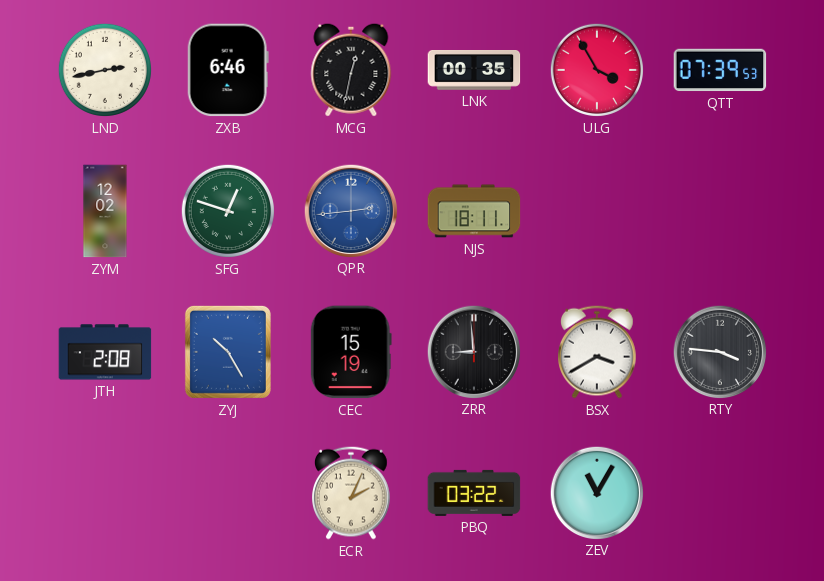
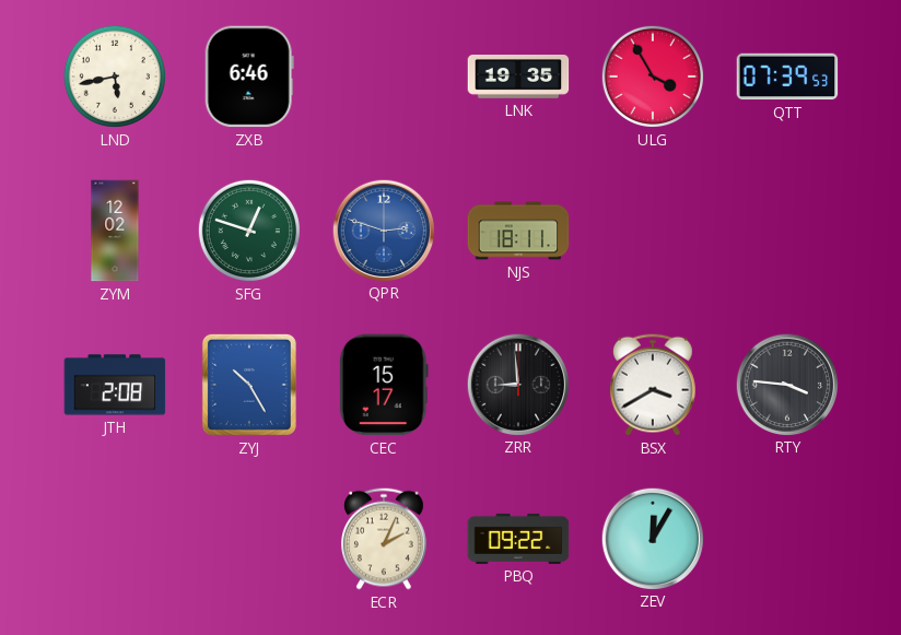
LND: 2:43 -> 5:43 (115, 77)
MCG: 12:32 -> none (351, 70)
LNK: 00:35 -> 19:35 (518, 78)
QPR: 2:44 -> 2:48 (383, 230)
CEC: 15:19 -> 15:17 (384, 385)
PBQ: 03:22 -> 09:22 (518, 539)
ZEV: 11:05 -> 12:05 (652, 538)
